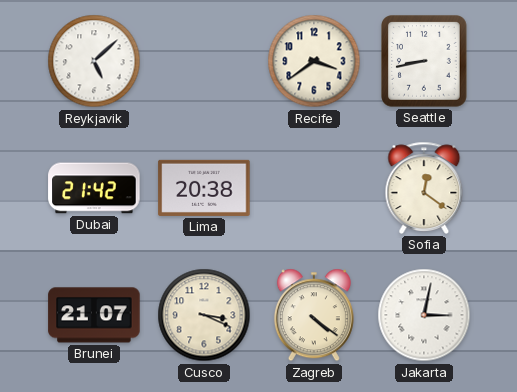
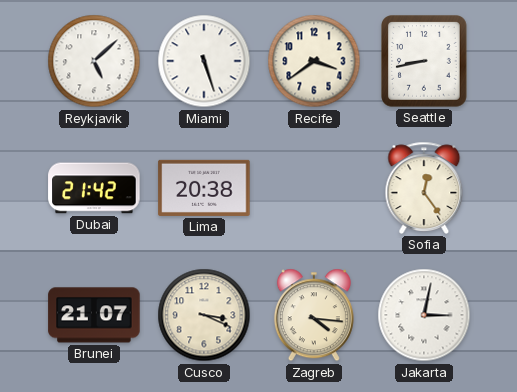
Miami: none -> 5:27 (204, 61)
Sofia: 12:21 -> 12:24 (424, 188)
Zagreb: 4:21 -> 4:16 (314, 315)
